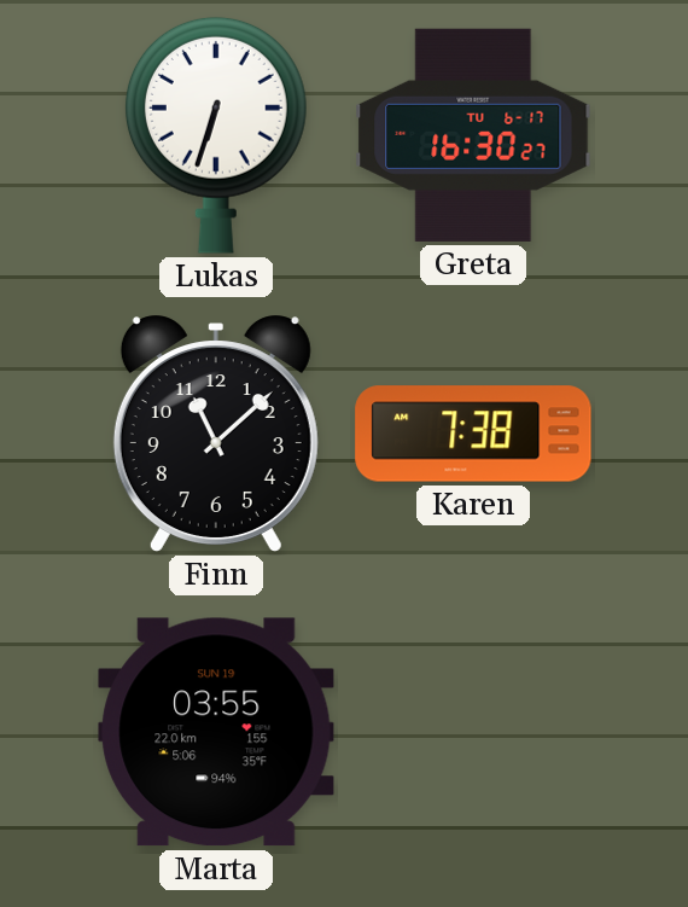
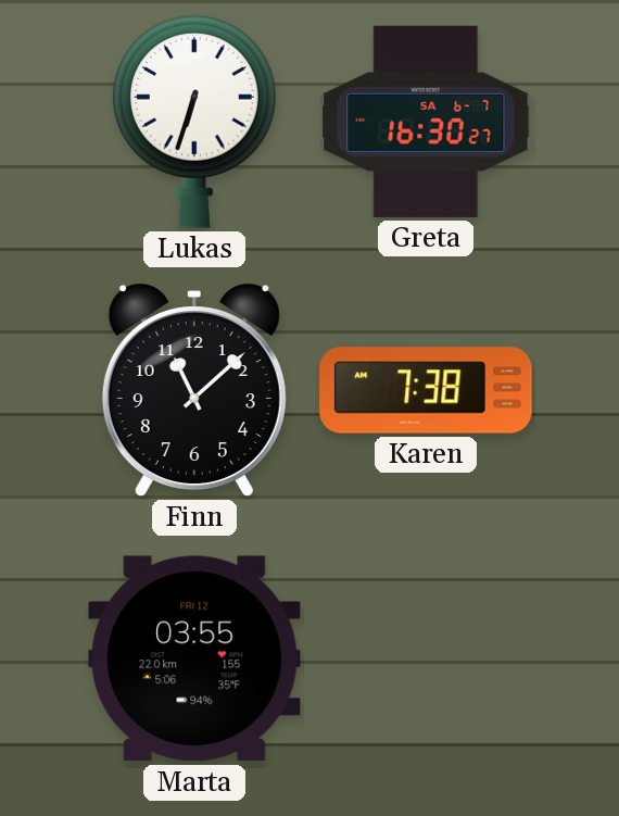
Greta date: TU 6-17 -> SA 6-7 (426, 122)
Marta date: SUN 19 -> FRI 12 (194, 658)
